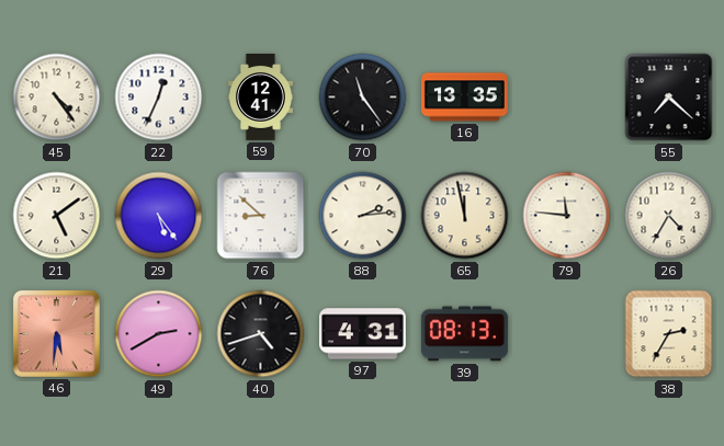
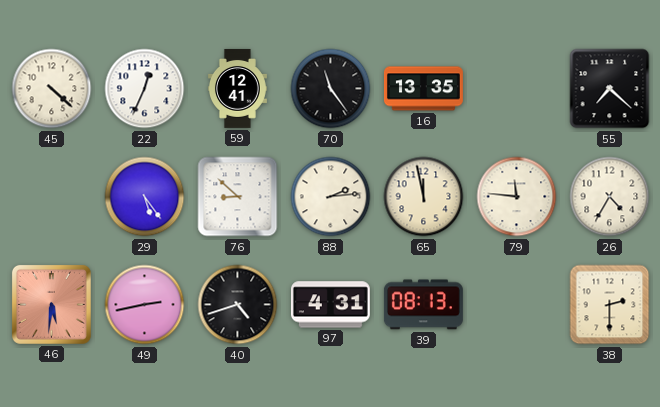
45: 4:24 -> 4:22 (52, 89)
21: 5:09 -> none (57, 216)
49: 2:40 -> 2:43 (145, 305)
38: 2:35 -> 2:30 (610, 305)
